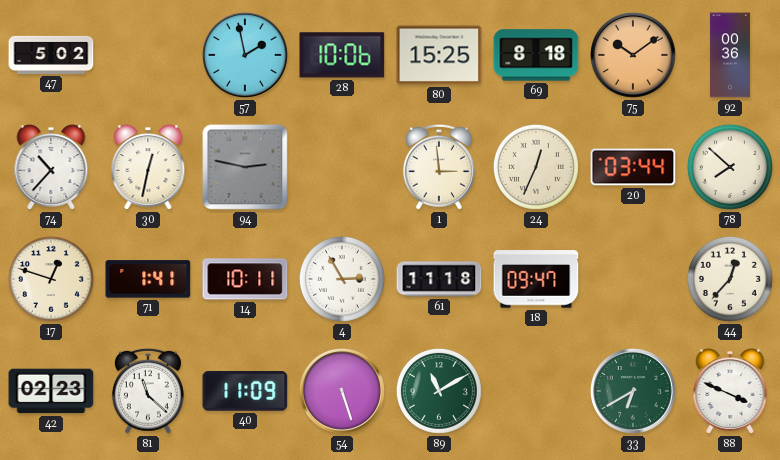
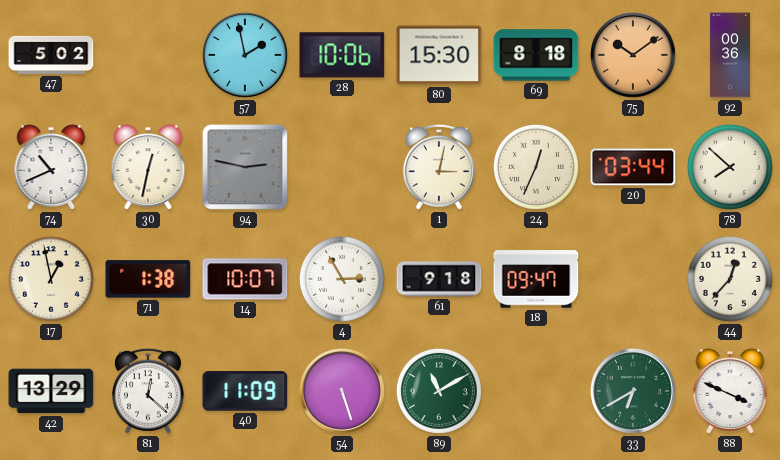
80: 15:25 -> 15:30 (439, 55)
74: 10:37 -> 10:41 (51, 167)
1: 2:59 -> 3:02 (439, 167)
17: 12:48 -> 12:58 (51, 279)
71: 1:41 -> 1:38 (148, 279)
14: 10:11 -> 10:07 (245, 279)
61: 11:18 -> 9:18 (439, 279)
42: 02:23 -> 13:29 (51, 391)
81: 11:22 -> 12:22 (148, 391)
